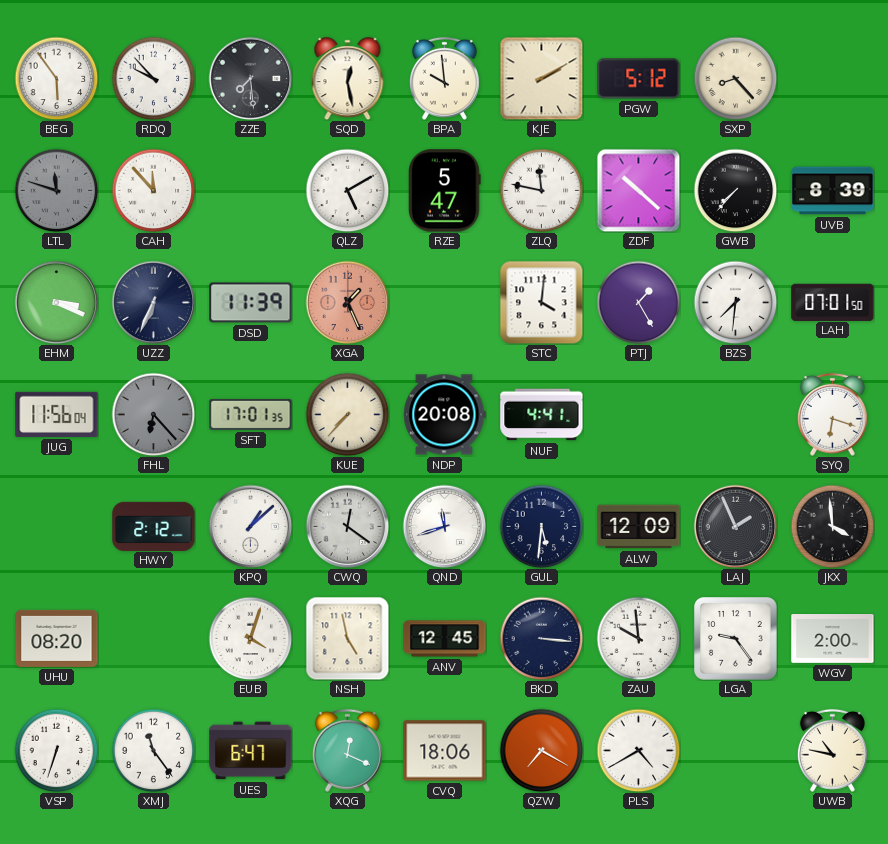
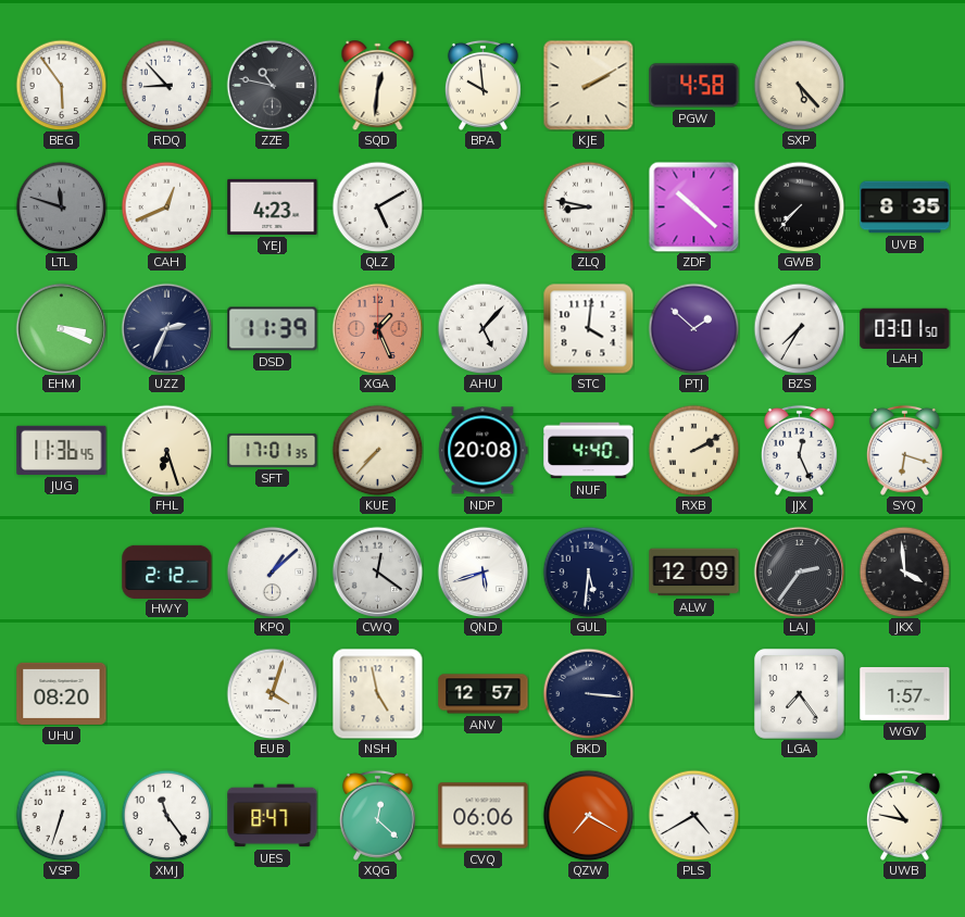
RDQ: 9:53 -> 8:53 (166, 85)
ZZE: 7:29 -> 10:47 (272, 85)
SQD: 12:28 -> 12:31 (378, 86)
PGW: 5:12 -> 4:58 (694, 86)
SXP: 8:23 -> 5:23 (799, 85)
CAH: 11:53 -> 12:41 (166, 206)
YEJ: none -> 4:23 (273, 206)
RZE: 5:47 -> none (445, 191)
ZLQ: 11:47 -> 8:47 (588, 206)
UVB: 8:39 -> 8:35 (905, 208)
UZZ: 6:34 -> 2:34 (166, 328)
AHU: none -> 5:07 (482, 328)
PTJ: 1:25 -> 1:52 (693, 328)
BZS: 7:31 -> 7:35 (799, 328)
LAH: 07:01 -> 03:01 (905, 328)
JUG: 11:56 -> 11:36 (62, 450)
FHL: 6:23 -> 6:27 (166, 450)
FHL dial: grey -> cream (166, 450)
NUF: 4:41 -> 4:40 (589, 451)
RXB: none -> 2:10 (693, 450)
JJX: none -> 12:26 (799, 450)
QND: 11:42 -> 5:42 (482, 571)
LAJ: 1:56 -> 2:36 (799, 571)
ANV: 12:45 -> 12:57 (484, 694)
ZAU: 9:59 -> none (638, 638)
LGA: 9:24 -> 7:24 (800, 694)
WGV: 2:00 -> 1:57 (905, 694)
UES: 6:47 -> 8:47 (273, 816)
XQG: 12:19 -> 12:22 (377, 815)
CVQ: 18:06 -> 06:06 (484, 816)
